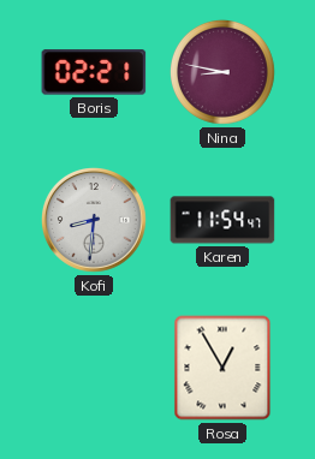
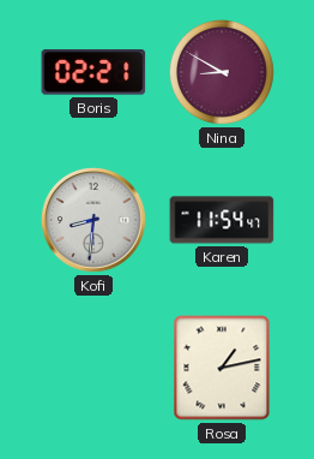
Nina: 8:47 -> 8:50 (222, 72)
Rosa: 12:55 -> 1:13 (222, 368)
